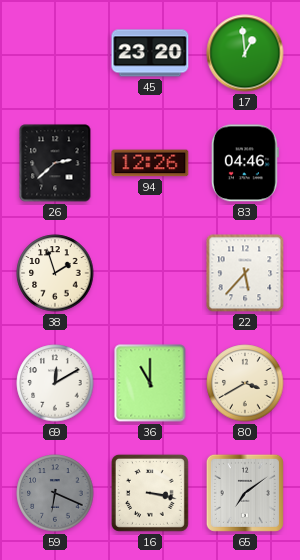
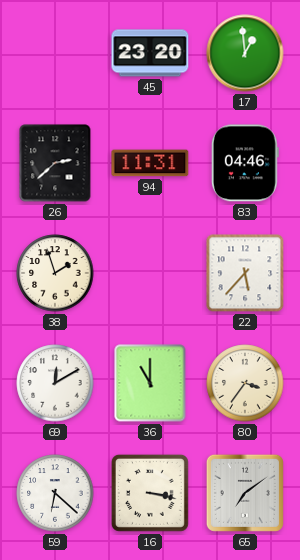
94: 12:26 -> 11:31 (150, 163)
80: 3:40 -> 3:36 (245, 383)
59: 6:19 -> 6:22 (55, 493)
59 dial: grey -> white (55, 493)
